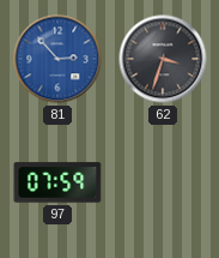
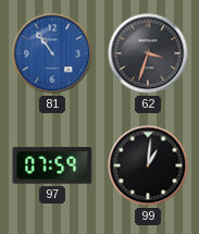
81: 2:53 -> 10:54 (52, 53)
99: none -> 1:01 (148, 165)
